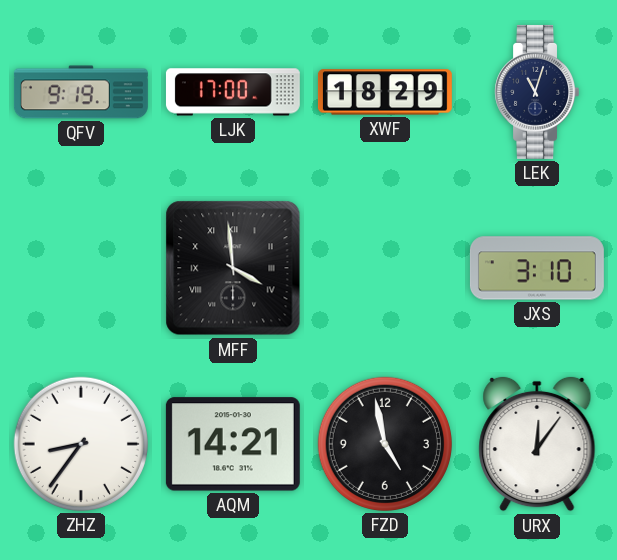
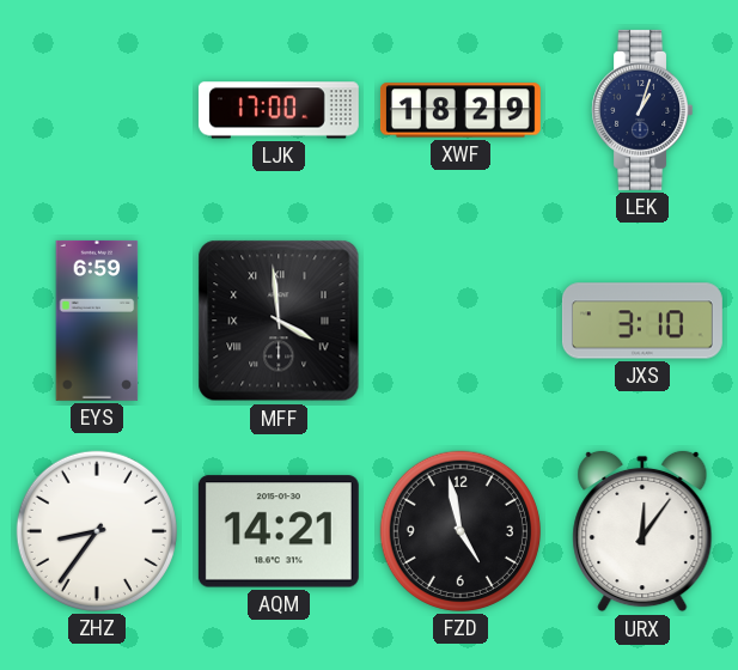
QFV: 9:19 -> none (81, 92)
LEK: 11:03 -> 1:03 (641, 110)
EYS: none -> 6:59 (97, 321)
